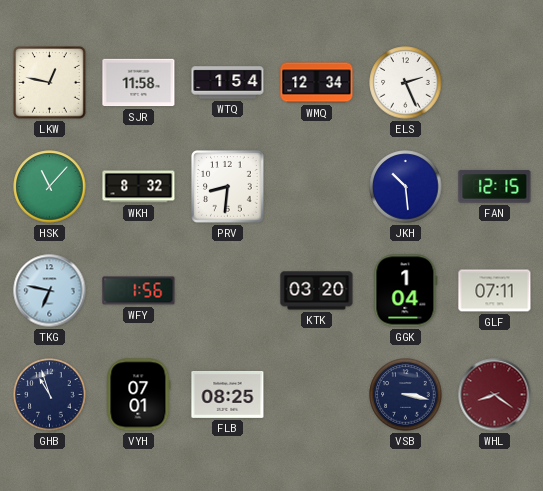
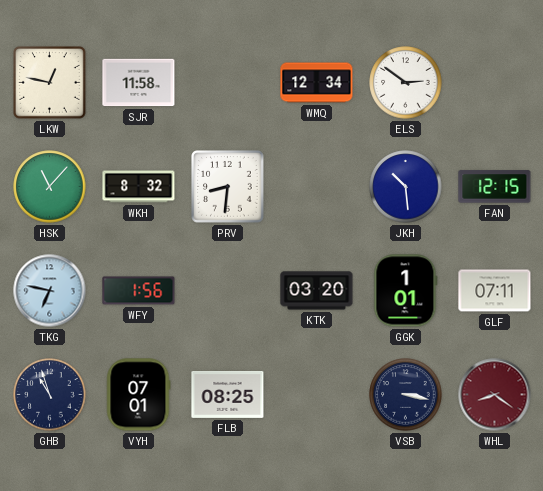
WTQ: 1:54 -> none (228, 83)
ELS: 2:26 -> 2:51 (406, 83)
GGK: 1:04 -> 1:01 (406, 291)
